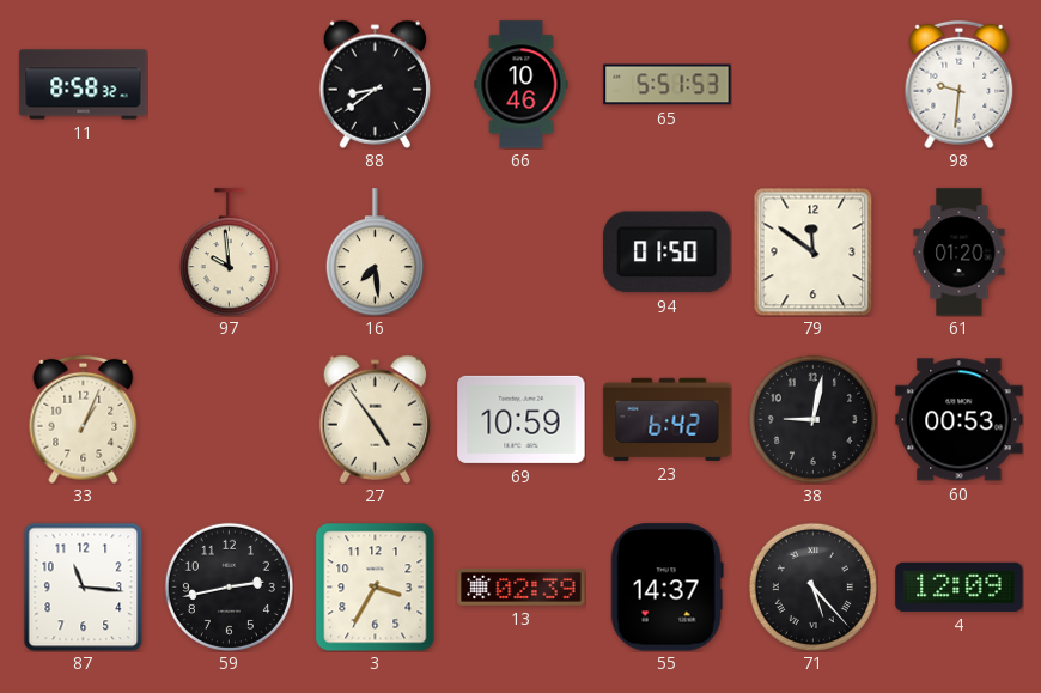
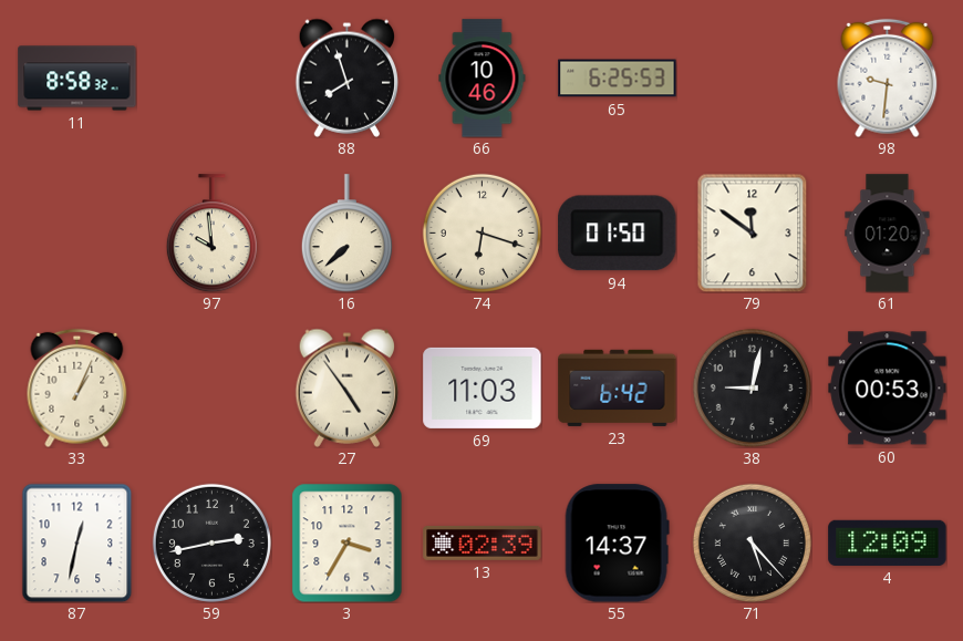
88: 8:39 -> 7:57 (346, 77)
65: 5:51 -> 6:25 (618, 79)
16: 7:29 -> 7:38 (346, 234)
74: none -> 6:18 (482, 232)
69: 10:59 -> 11:03 (483, 387)
87: 11:16 -> 12:32 (77, 542)
